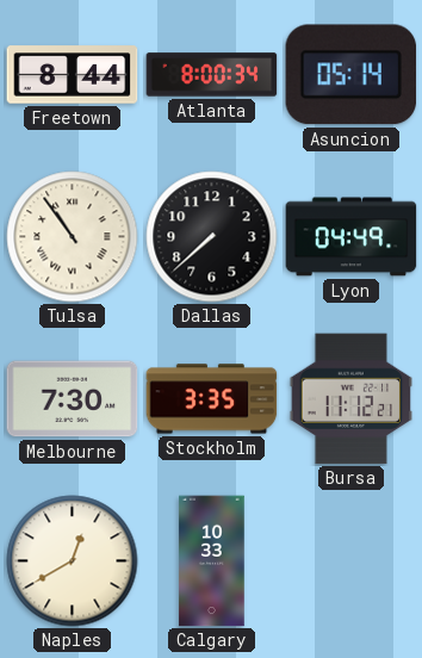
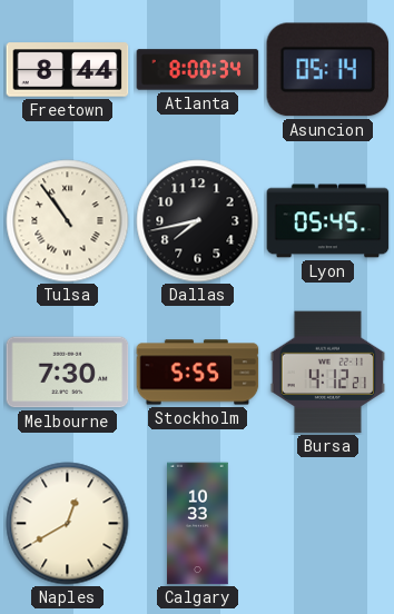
Dallas: 7:38 -> 7:43 (198, 221)
Lyon: 04:49 -> 05:45 (328, 221)
Stockholm: 3:35 -> 5:55 (198, 373)
Bursa: 11:12 -> 4:12 (327, 373)
